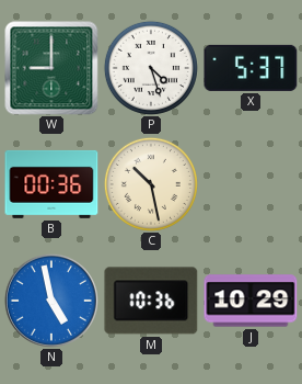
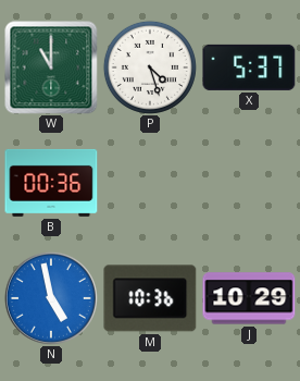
W: 9:00 -> 11:00 (51, 67)
C: 10:28 -> none (151, 184)
